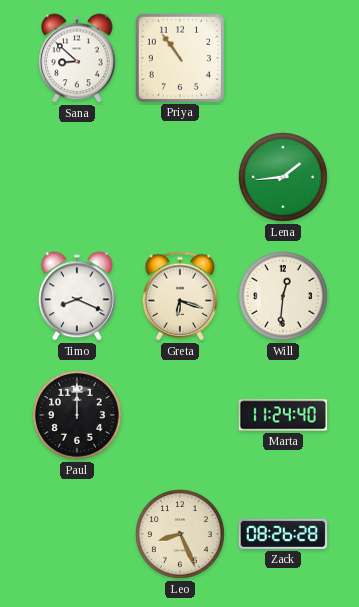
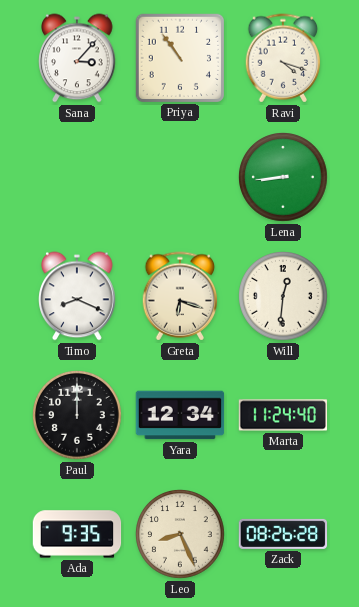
Sana: 8:52 -> 3:07 (77, 58)
Ravi: none -> 4:18 (283, 58)
Lena: 1:44 -> 8:44 (283, 177)
Yara: none -> 12:34 (180, 415)
Ada: none -> 9:35 (77, 534)
